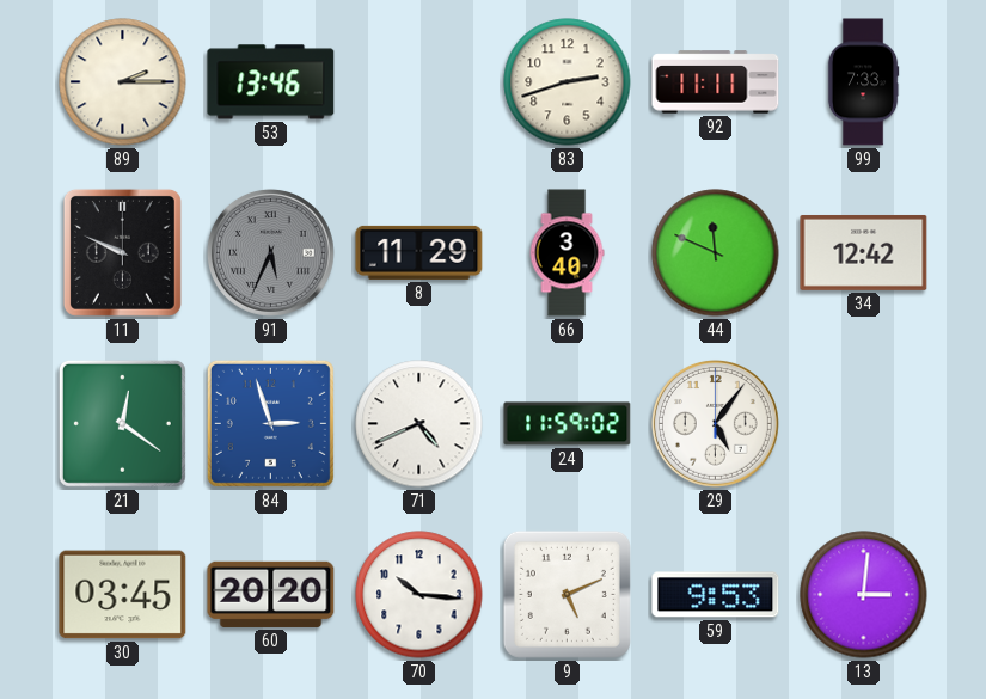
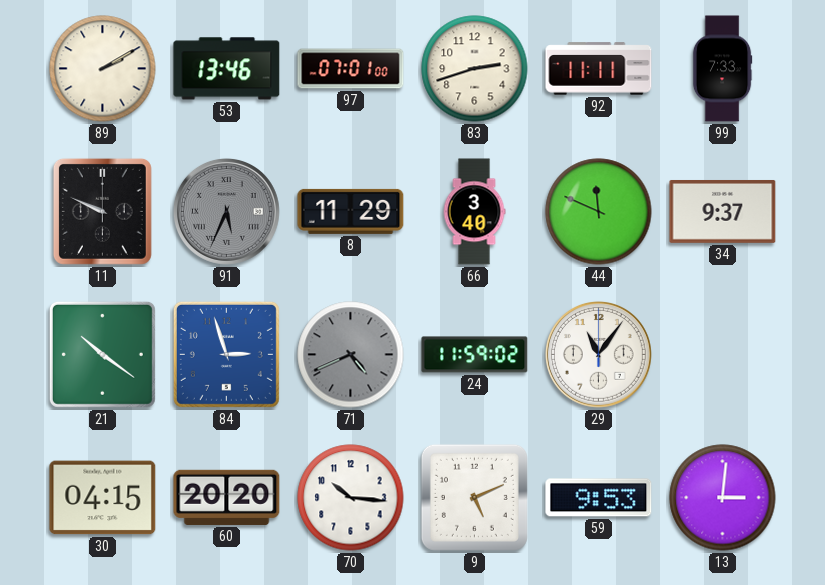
89: 2:15 -> 2:10 (103, 69)
97: none -> 07:01 (351, 69)
34: 12:42 -> 9:37 (723, 211)
21: 12:21 -> 10:21 (102, 354)
71 dial: white -> grey (351, 355)
29: 5:06 -> 11:06 (598, 354)
30: 03:45 -> 04:15 (103, 498)
